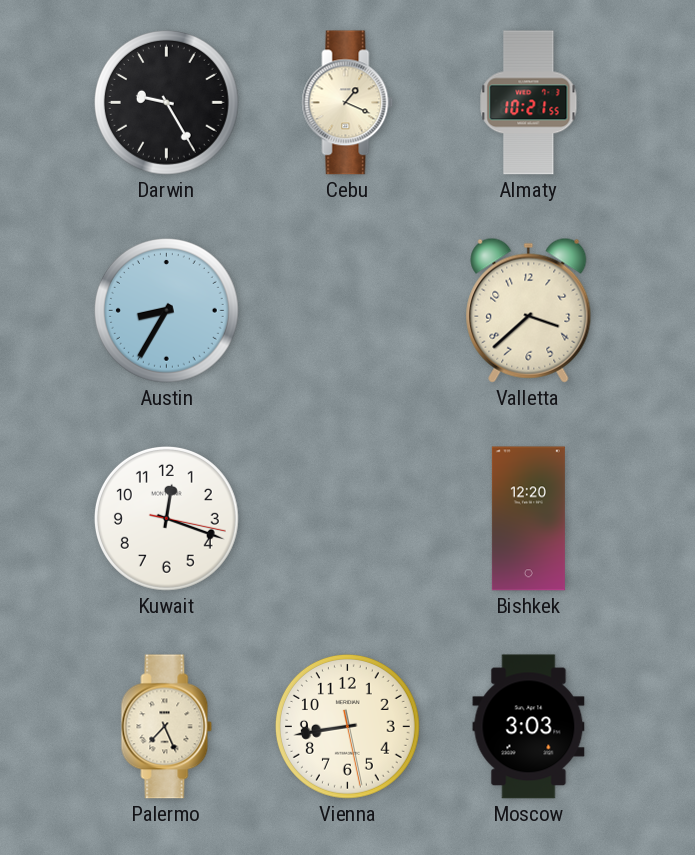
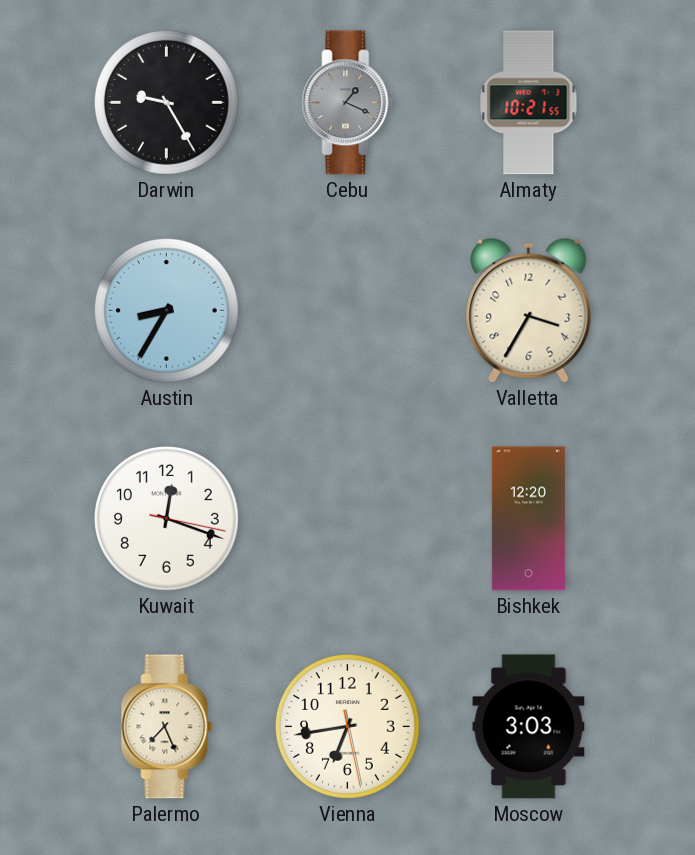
Cebu dial: cream -> grey (348, 103)
Valletta: 3:38 -> 3:35 (529, 310)
Vienna: 8:43 -> 6:43 (347, 726)
